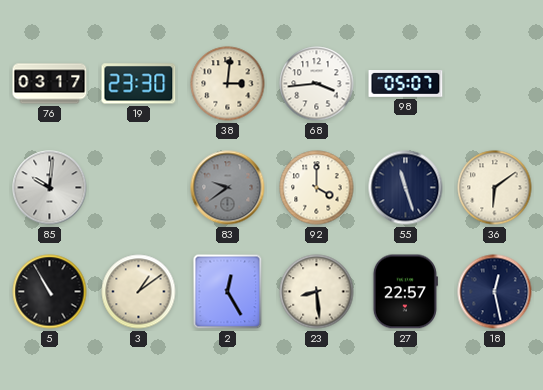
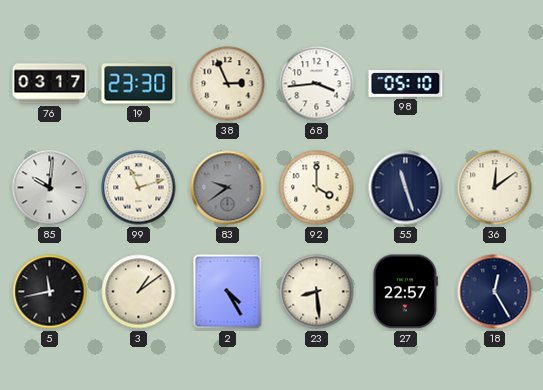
38: 3:01 -> 2:56 (228, 84)
98: 05:07 -> 05:10 (406, 84)
99: none -> 11:12 (139, 188)
36: 6:09 -> 12:09 (495, 188)
5: 10:55 -> 11:43 (50, 292)
2: 12:25 -> 4:25 (228, 292)
18: 12:28 -> 12:25 (495, 292)
